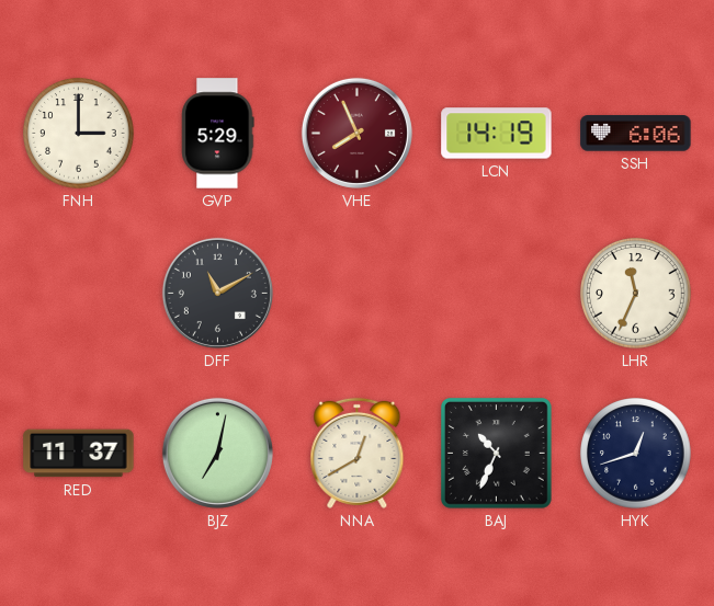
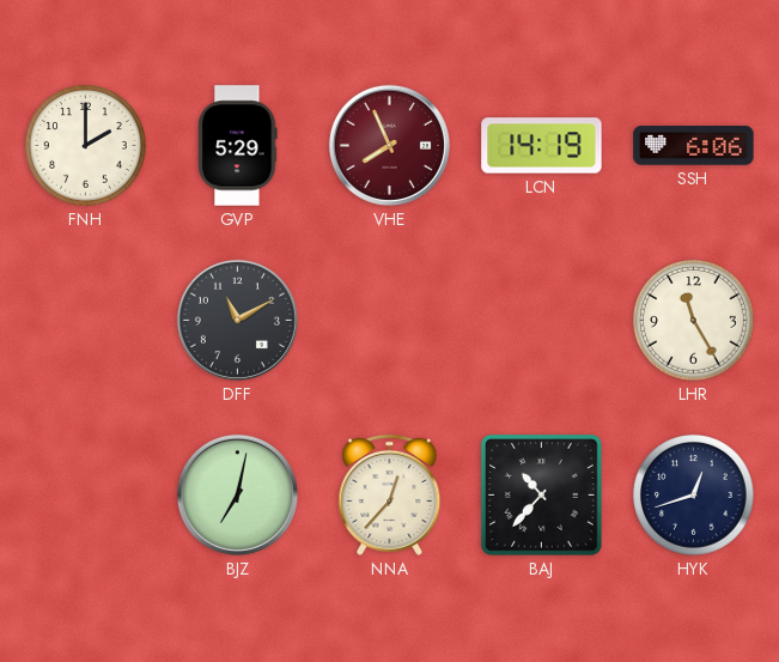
FNH: 3:00 -> 2:00 (86, 146)
LHR: 11:34 -> 11:25 (694, 321)
RED: 11:37 -> none (79, 454)
NNA: 12:40 -> 12:37 (390, 494)
BAJ: 10:34 -> 10:37 (542, 496)
